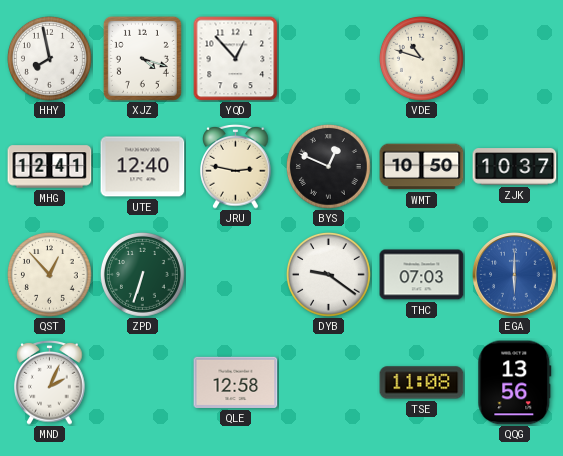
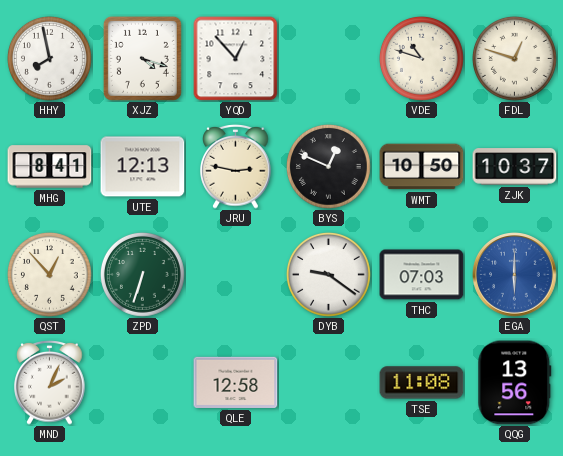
FDL: none -> 12:48 (514, 58)
MHG: 12:41 -> 8:41 (50, 167)
UTE: 12:40 -> 12:13 (143, 167)
